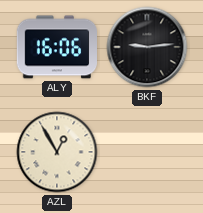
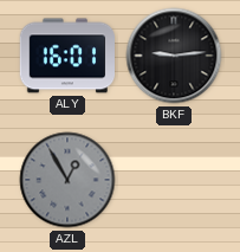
ALY: 16:06 -> 16:01 (66, 56)
AZL dial: cream -> grey (67, 180)
